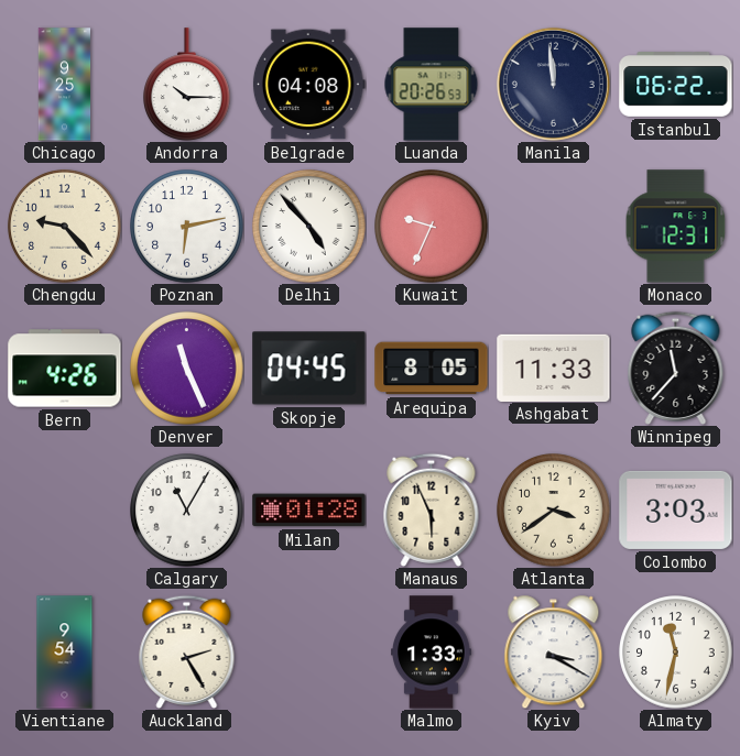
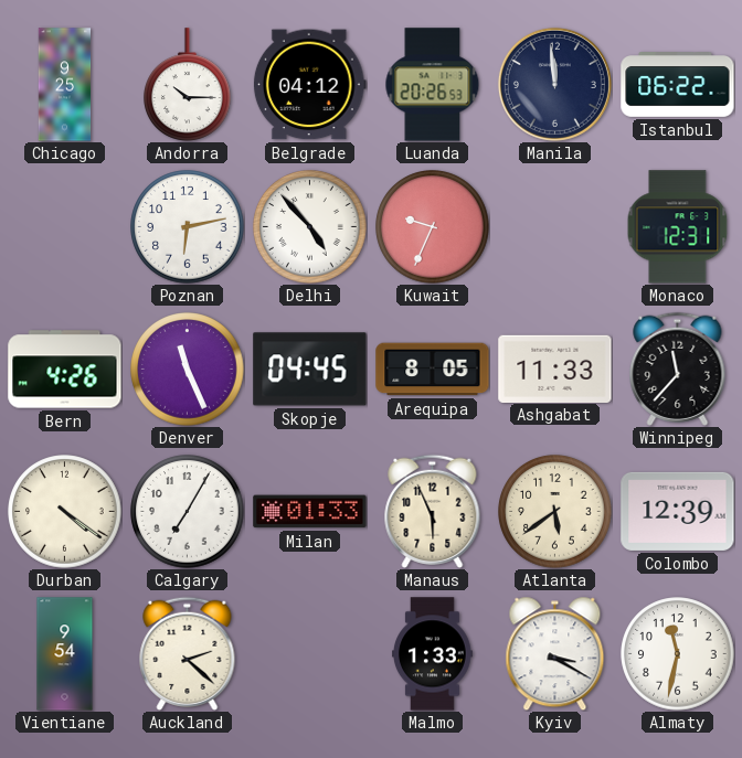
Belgrade: 04:08 -> 04:12 (309, 85)
Chengdu: 9:23 -> none (65, 227)
Durban: none -> 4:21 (65, 512)
Calgary: 11:05 -> 7:05 (188, 512)
Milan: 01:28 -> 01:33 (310, 512)
Atlanta: 3:39 -> 5:39 (555, 512)
Colombo: 3:03 -> 12:39 (678, 511)
Auckland: 2:25 -> 2:22 (188, 653)
